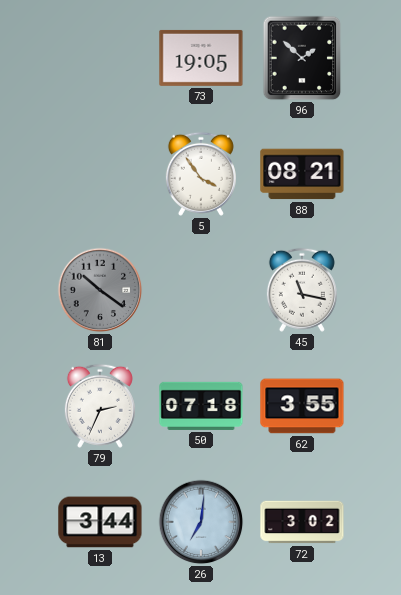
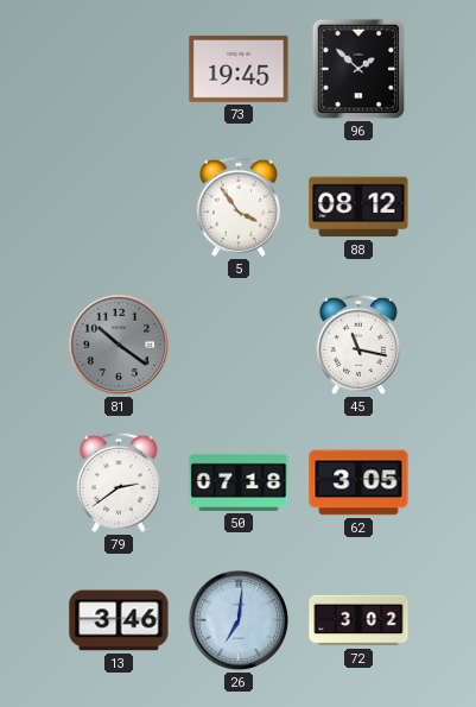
73: 19:05 -> 19:45 (239, 69)
88: 08:21 -> 08:12 (358, 207)
79: 2:34 -> 2:39 (119, 482)
62: 3:55 -> 3:05 (358, 482)
13: 3:44 -> 3:46 (119, 620)
